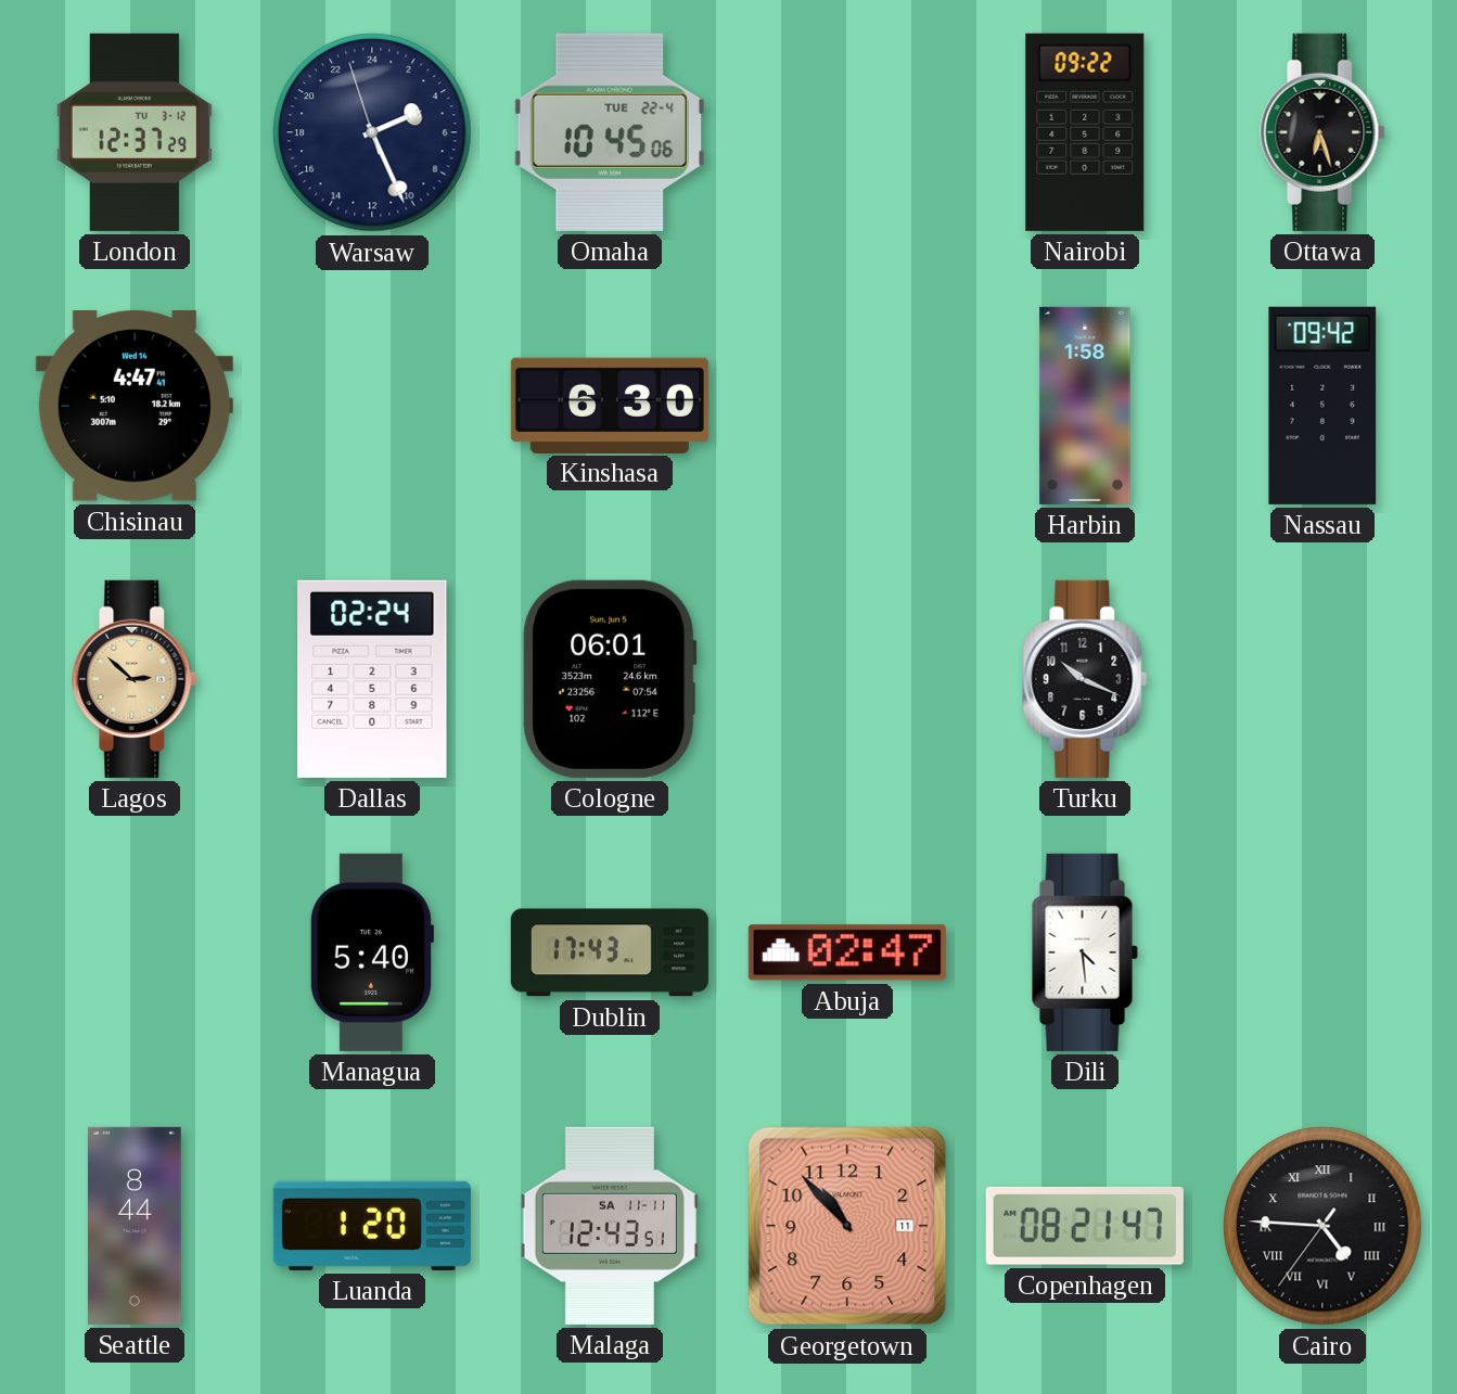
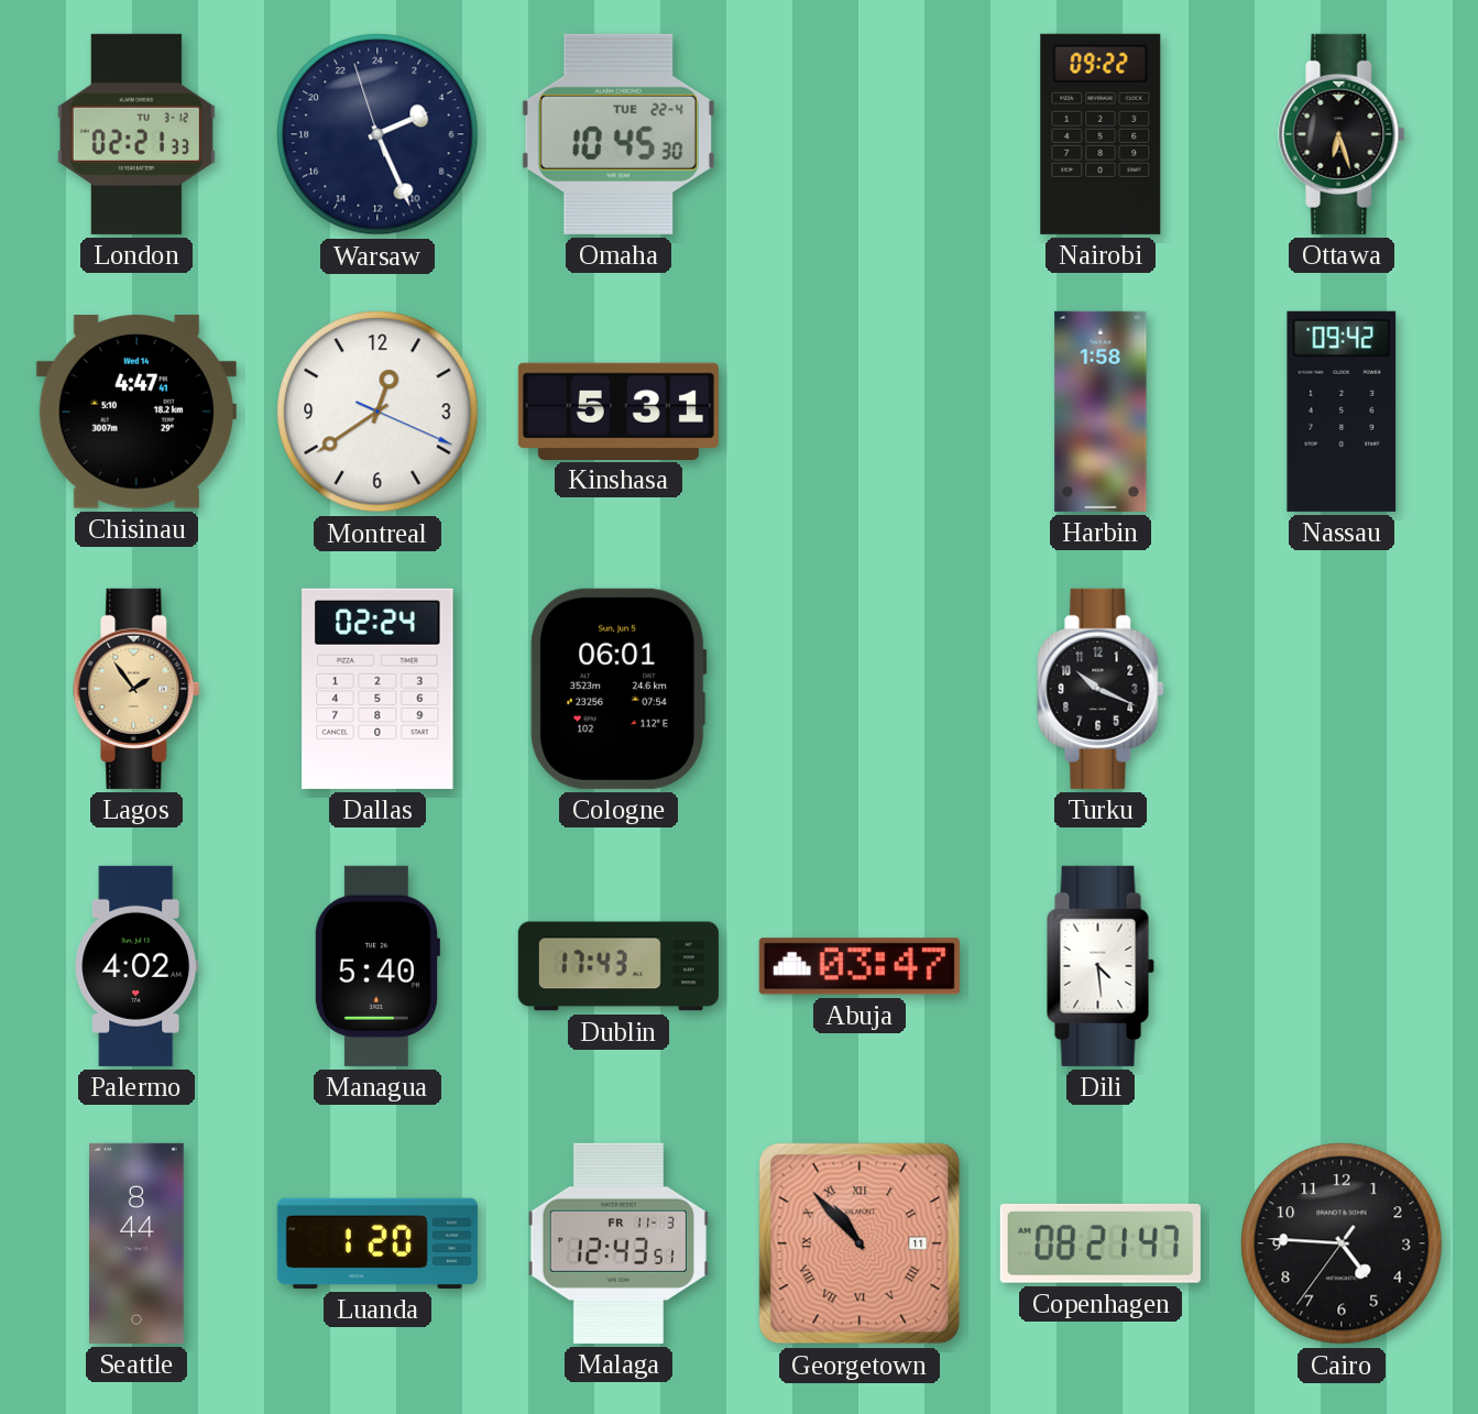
London: 12:37 -> 02:21 (136, 134)
Omaha: 10:45:06 -> 10:45:30 (618, 134)
Montreal: none -> 12:39 (377, 412)
Kinshasa: 6:30 -> 5:31 (618, 410)
Lagos: 2:52 -> 1:54 (136, 689)
Palermo: none -> 4:02 (136, 966)
Abuja: 02:47 -> 03:47 (860, 966)
Malaga date: SA 11-11 -> FR 11-3 (618, 1243)
Georgetown numerals: Arabic -> Roman (860, 1243)
Cairo numerals: Roman -> Arabic (1342, 1243)
